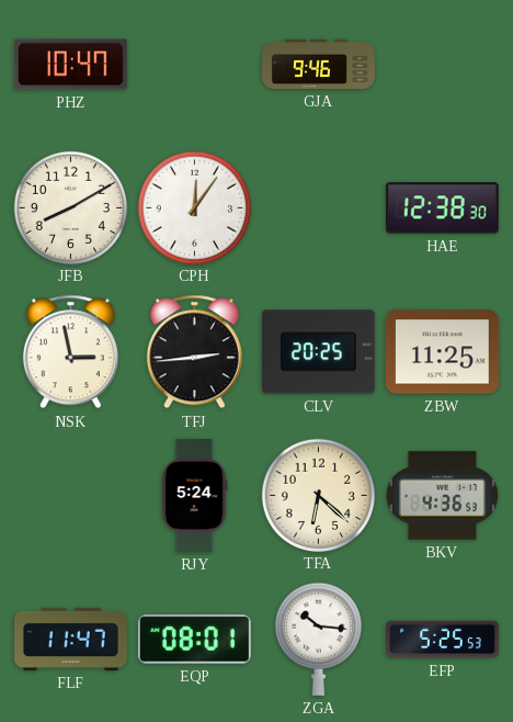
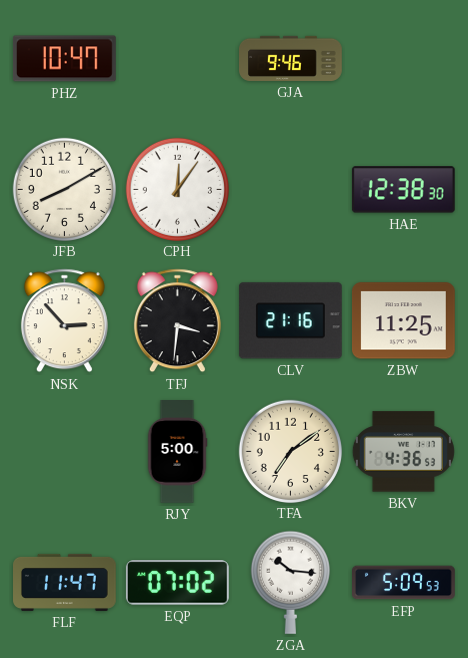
NSK: 2:58 -> 2:53 (64, 321)
TFJ: 2:44 -> 3:31 (177, 321)
CLV: 20:25 -> 21:16 (290, 321)
RJY: 5:24 -> 5:00 (177, 452)
TFA: 6:22 -> 7:09 (290, 451)
EQP: 08:01 -> 07:02 (177, 583)
EFP: 5:25 -> 5:09 (404, 583)
